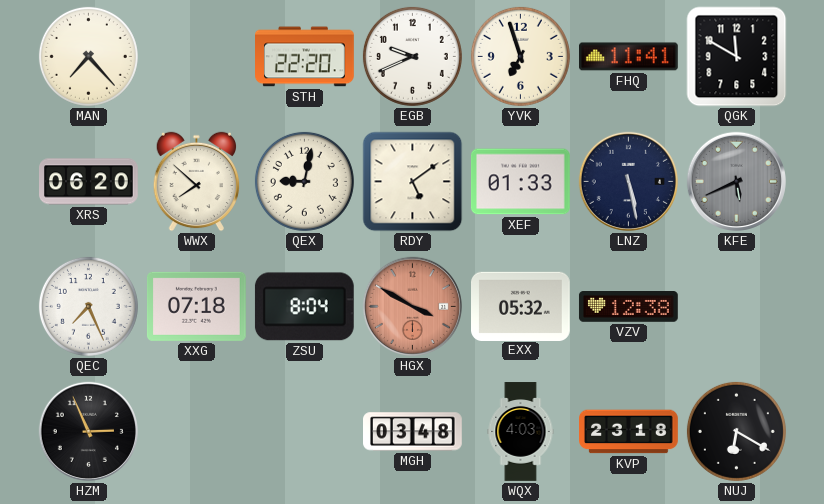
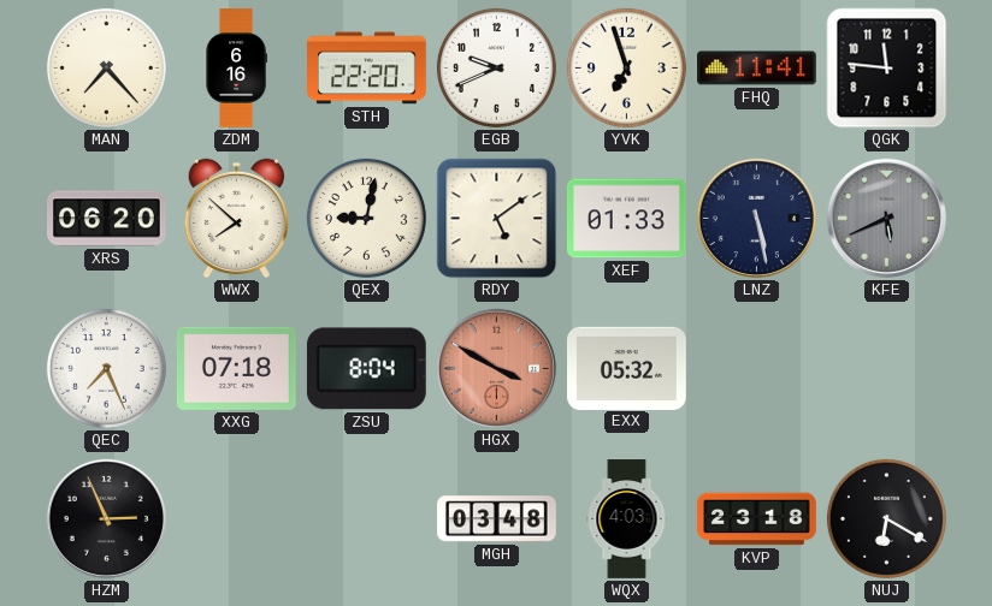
ZDM: none -> 6:16 (236, 69)
QGK: 11:50 -> 11:46 (887, 69)
VZV: 12:38 -> none (629, 307)
